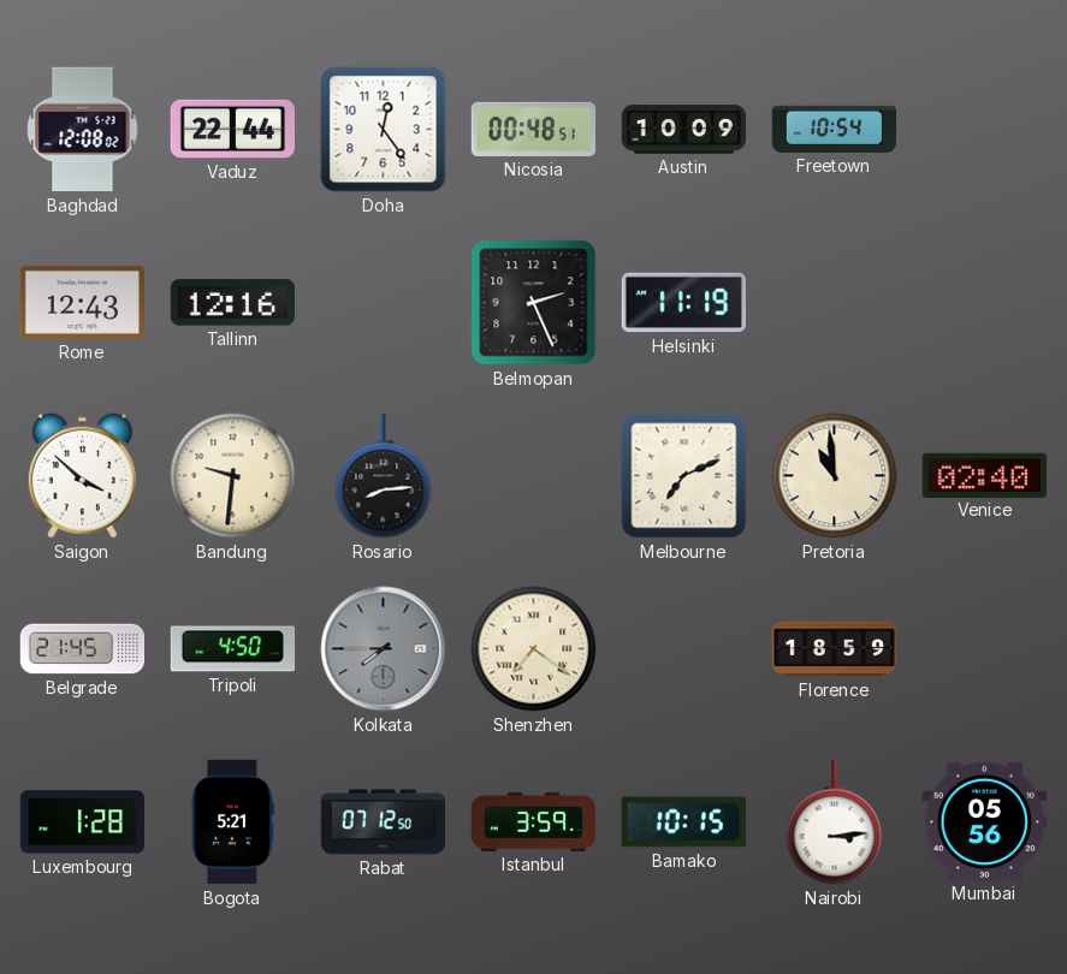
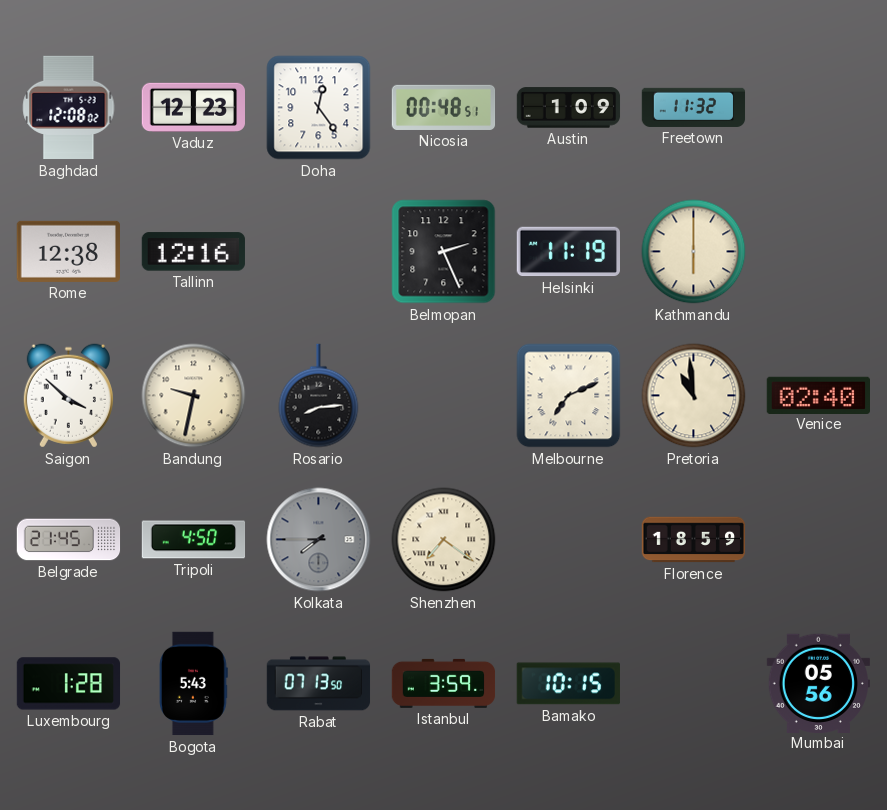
Vaduz: 22:44 -> 12:23 (193, 107)
Austin: 10:09 -> 1:09 (569, 108)
Freetown: 10:54 -> 11:32 (694, 107)
Rome: 12:43 -> 12:38 (68, 251)
Kathmandu: none -> 6:00 (694, 252)
Bandung: 9:31 -> 9:32 (194, 396)
Bogota: 5:21 -> 5:43 (194, 684)
Rabat: 07:12 -> 07:13 (319, 684)
Nairobi: 3:14 -> none (835, 822)
